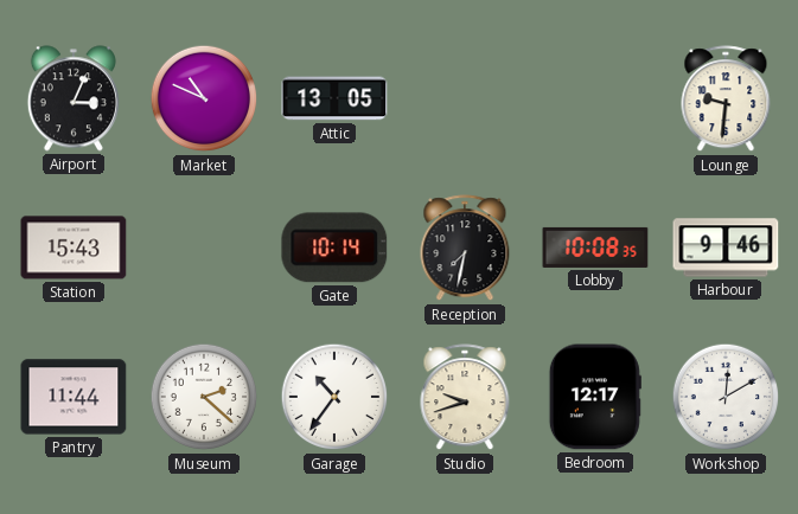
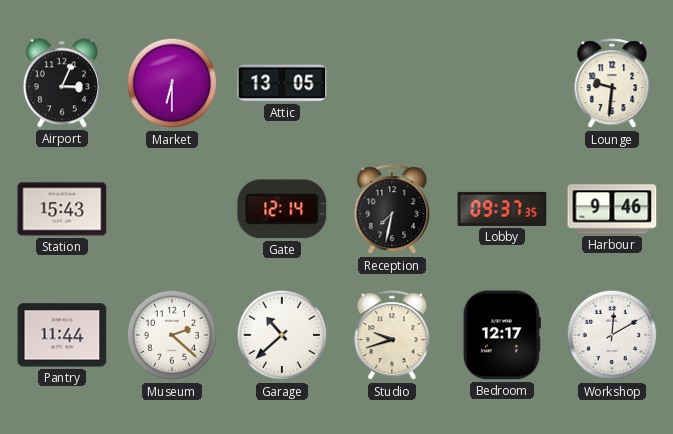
Market: 10:49 -> 6:30 (172, 83)
Gate: 10:14 -> 12:14 (282, 209)
Lobby: 10:08 -> 09:37 (502, 209)
Garage: 10:36 -> 10:38 (282, 335)
